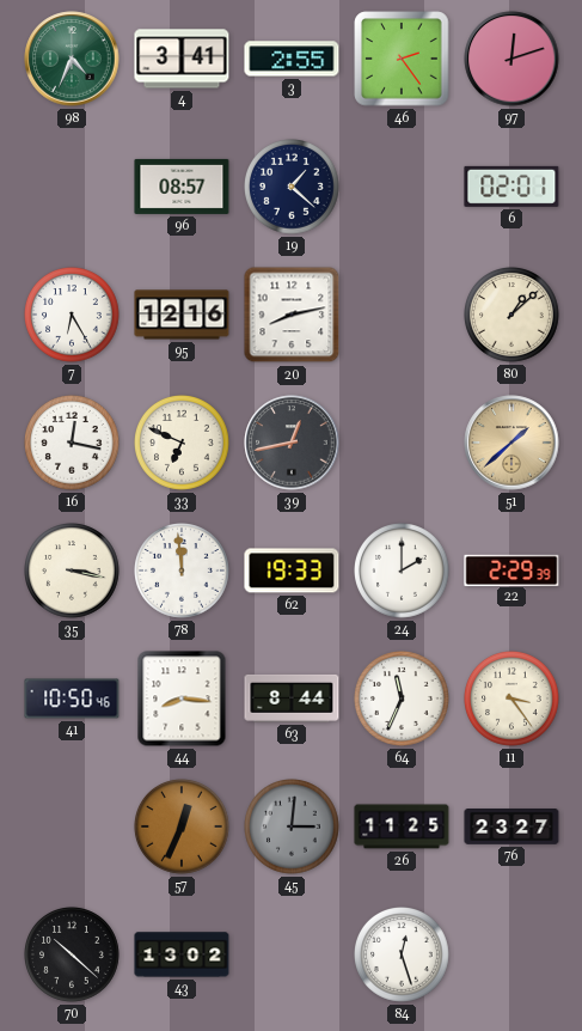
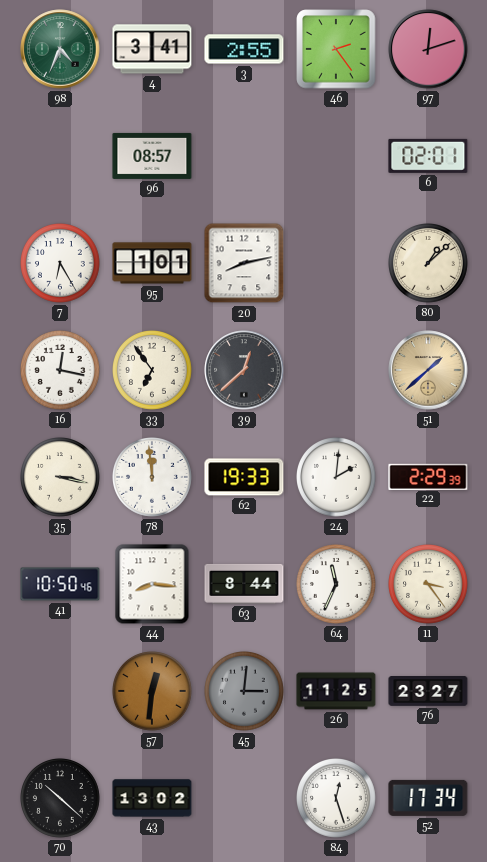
19: 1:22 -> none (293, 188)
95: 12:16 -> 1:01 (152, 263)
33: 6:49 -> 6:54 (153, 371)
39: 12:43 -> 12:38 (244, 370)
24: 2:00 -> 2:01 (337, 478)
57: 12:34 -> 12:31 (153, 692)
52: none -> 17:34 (428, 798)
